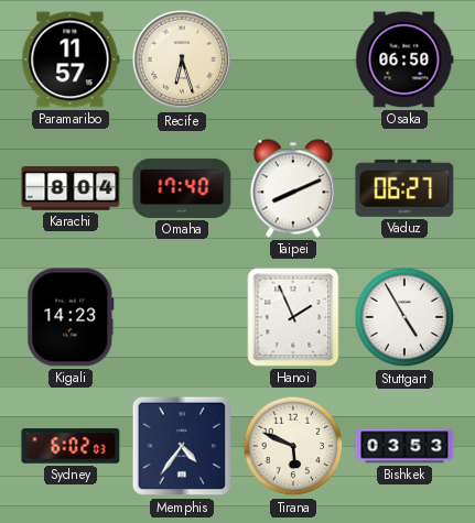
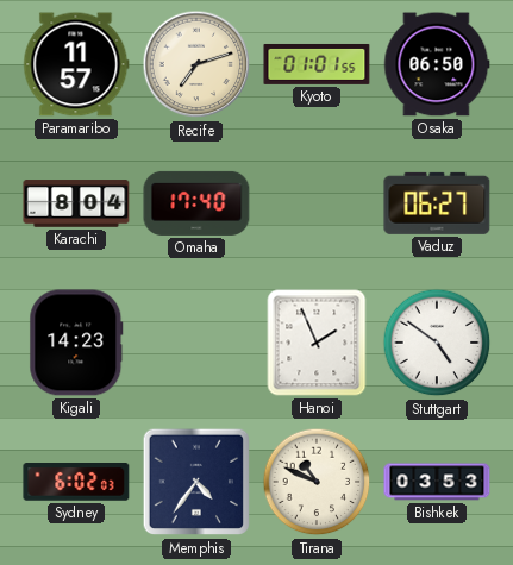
Recife: 6:27 -> 7:12 (196, 64)
Kyoto: none -> 01:01 (317, 64)
Taipei: 8:11 -> none (292, 188)
Stuttgart: 4:55 -> 4:51 (437, 343)
Tirana: 5:49 -> 10:49 (317, 482)
